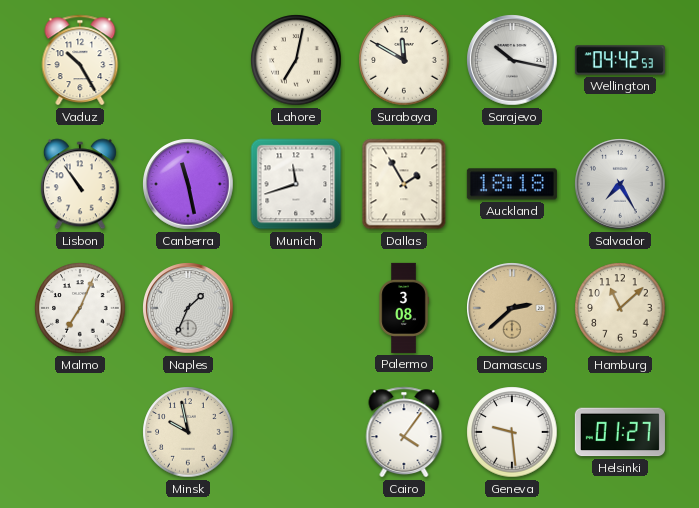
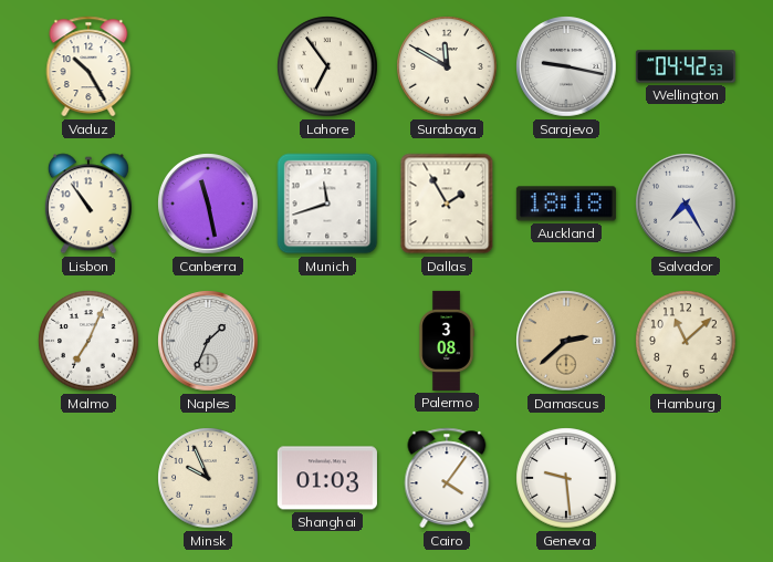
Lahore: 7:02 -> 6:54 (327, 66)
Sarajevo: 10:17 -> 9:17 (566, 66)
Minsk: 9:58 -> 9:56 (208, 478)
Shanghai: none -> 01:03 (327, 478)
Helsinki: 01:27 -> none (620, 432)
